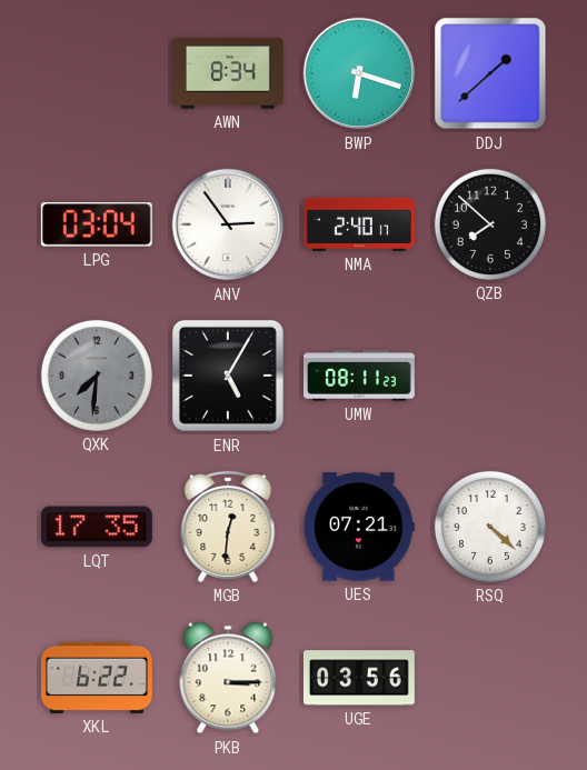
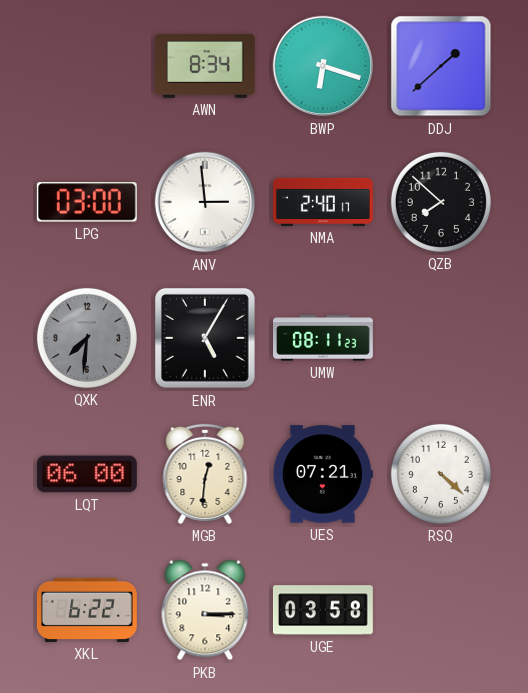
LPG: 03:04 -> 03:00 (87, 202)
ANV: 2:54 -> 2:59 (205, 202)
LQT: 17:35 -> 06:00 (87, 474)
UGE: 03:56 -> 03:58 (323, 610)
